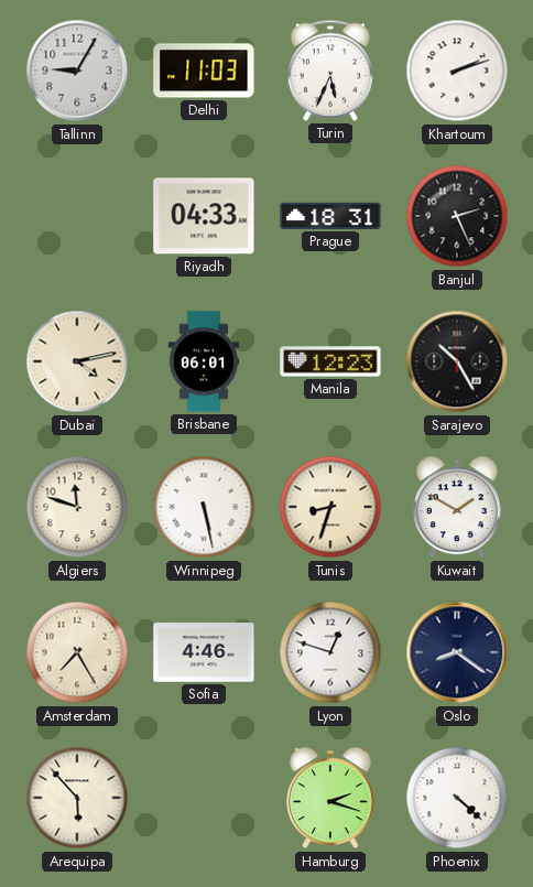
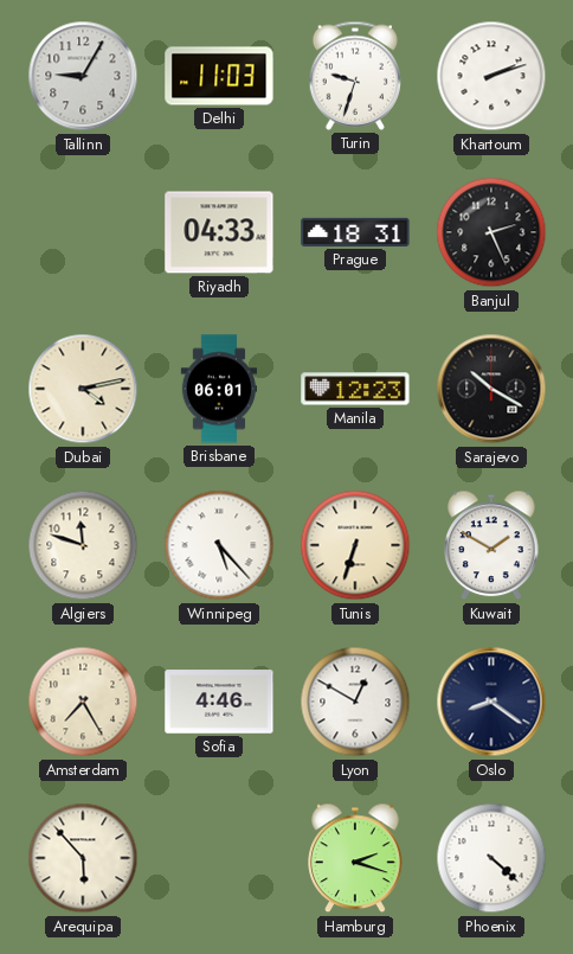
Turin: 5:34 -> 9:33 (354, 76)
Sarajevo: 10:25 -> 10:20 (491, 389)
Winnipeg: 5:28 -> 5:23 (219, 545)
Tunis: 8:33 -> 6:33 (355, 545)
Lyon: 12:48 -> 12:50 (355, 702)
